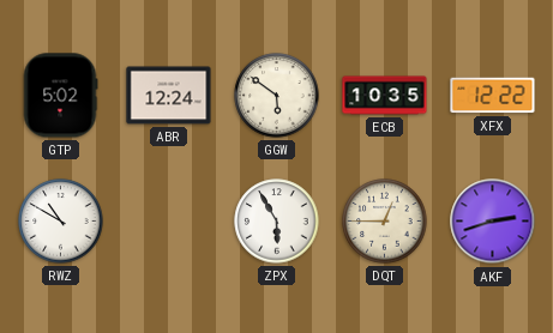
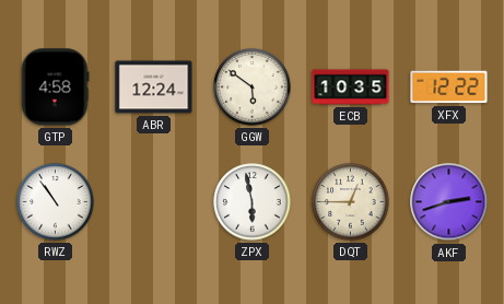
GTP: 5:02 -> 4:58 (55, 87)
RWZ: 10:50 -> 10:54 (56, 202)
ZPX: 5:55 -> 5:58 (253, 202)
